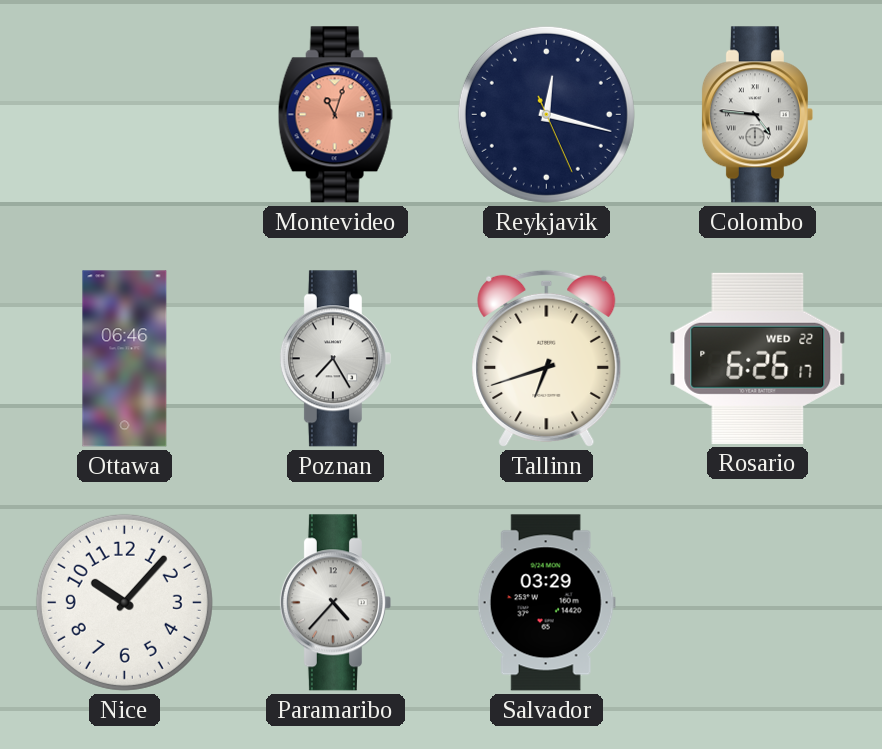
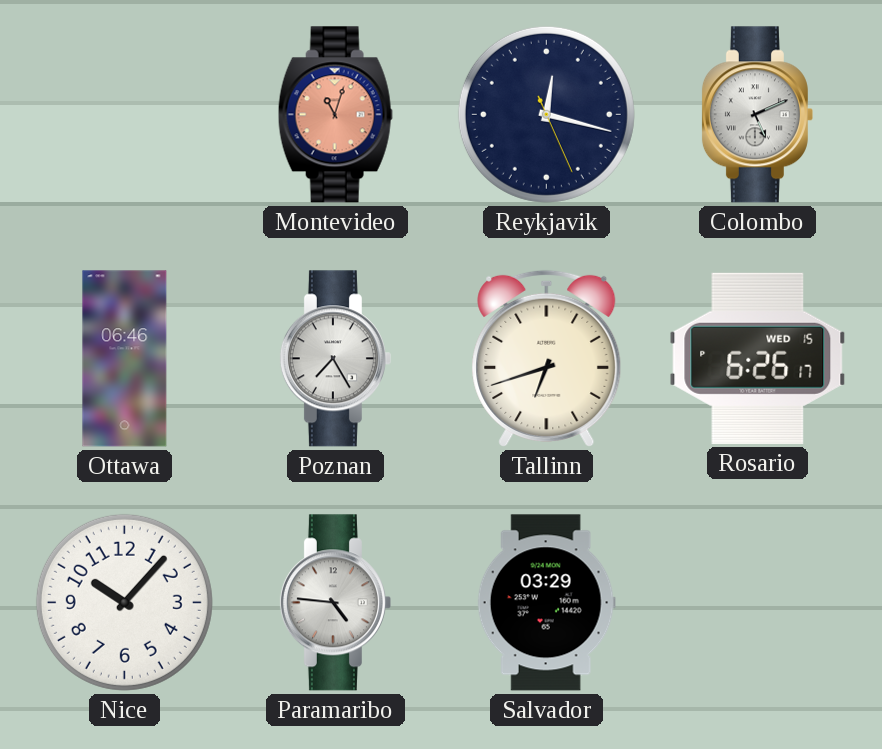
Colombo: 4:46 -> 5:11 (757, 115)
Rosario date: WED 22 -> WED 15 (758, 358)
Paramaribo: 4:37 -> 4:46 (335, 603)
